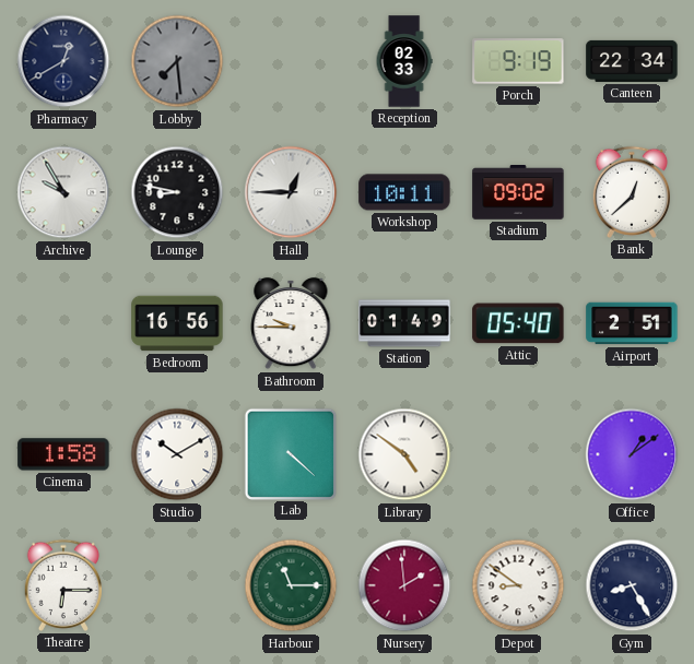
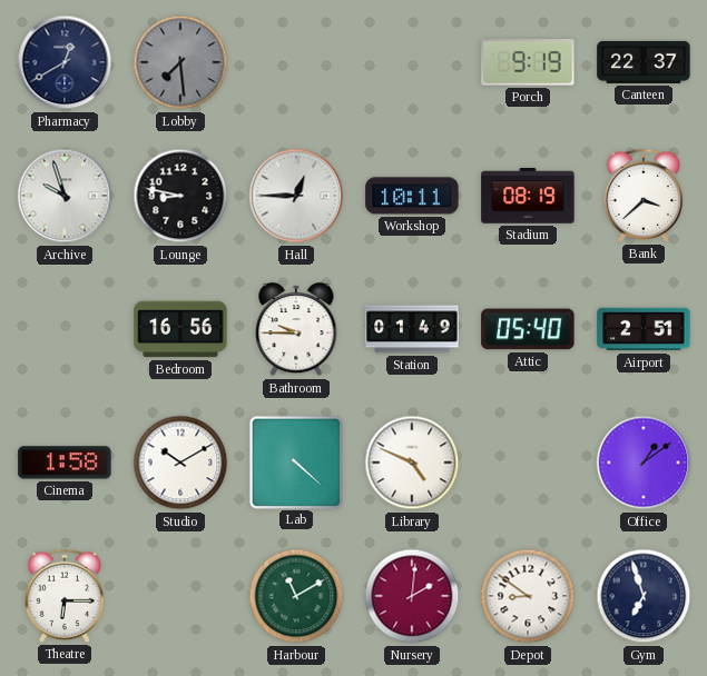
Reception: 02:33 -> none (404, 61)
Canteen: 22:34 -> 22:37 (644, 62)
Archive: 9:55 -> 9:57 (65, 196)
Stadium: 09:02 -> 08:19 (528, 197)
Bank: 12:38 -> 3:38 (644, 196)
Library: 4:51 -> 4:49 (412, 463)
Harbour: 11:15 -> 11:10 (296, 596)
Nursery: 1:59 -> 2:01 (412, 596)
Gym: 8:25 -> 6:57 (644, 596)
